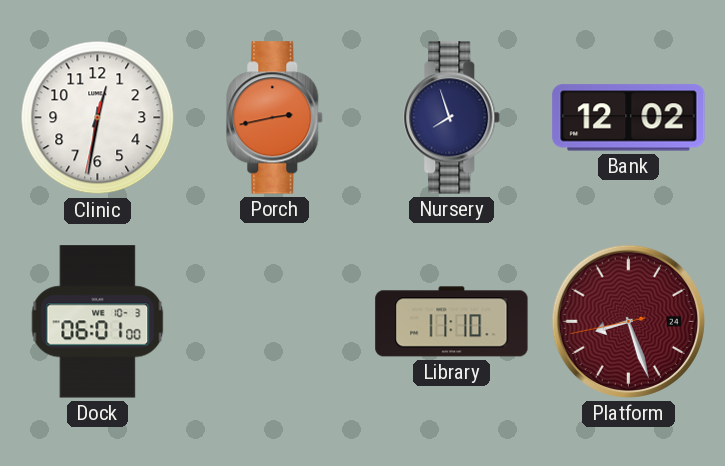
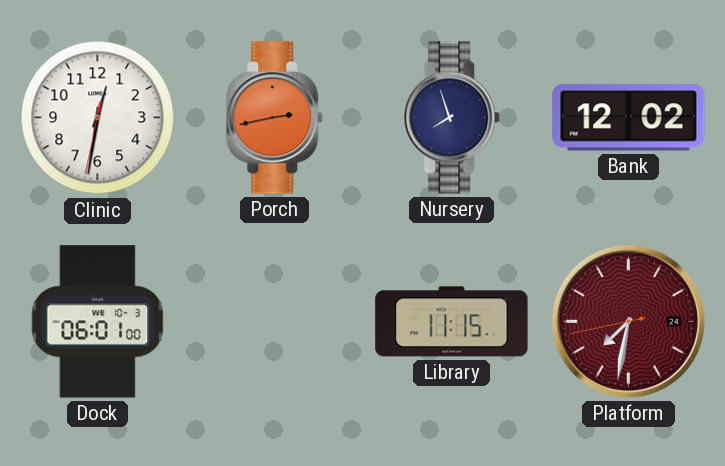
Library: 11:10 -> 11:15 (452, 322)
Platform: 8:26 -> 7:31 (628, 321)
